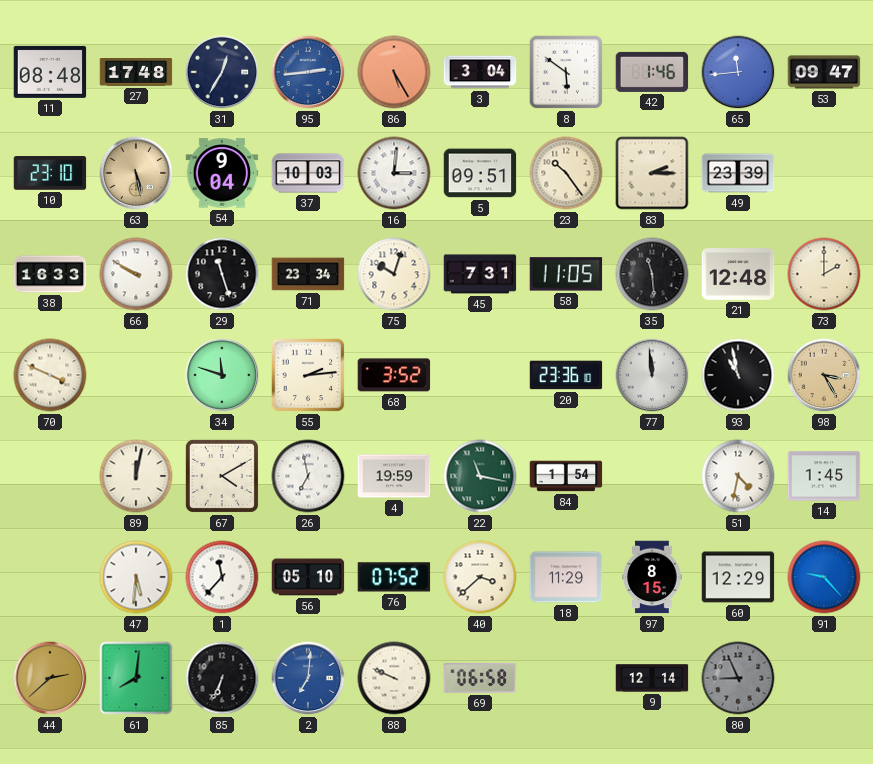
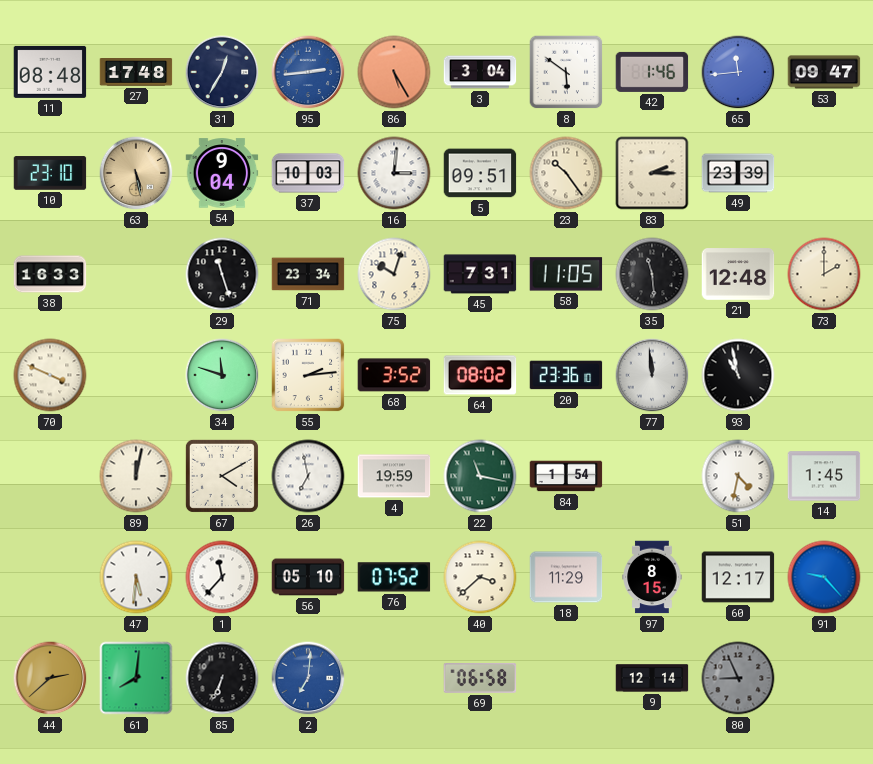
66: 9:50 -> none (136, 274)
64: none -> 08:02 (480, 375)
98: 3:25 -> none (824, 375)
60: 12:29 -> 12:17 (738, 577)
88: 9:49 -> none (394, 678)
